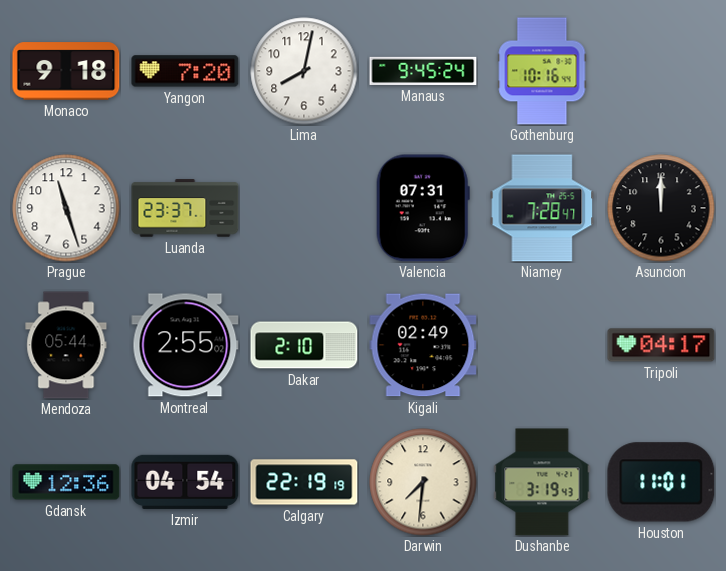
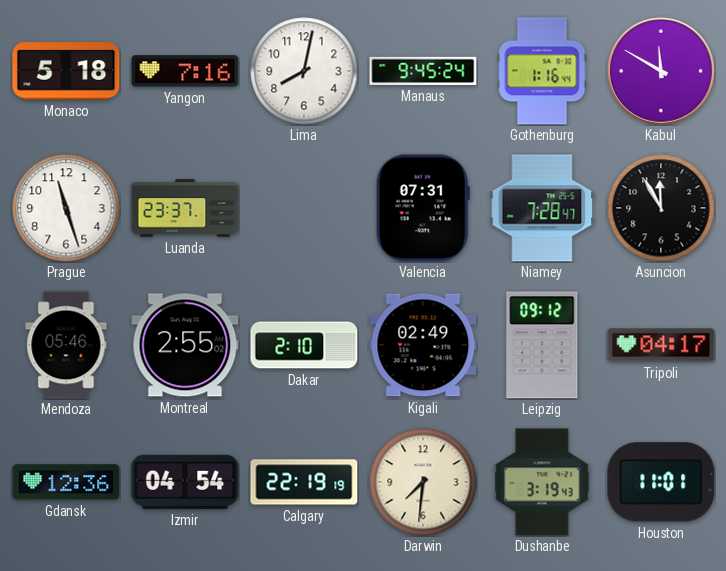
Monaco: 9:18 -> 5:18 (66, 71)
Yangon: 7:20 -> 7:16 (185, 71)
Gothenburg: 10:16 -> 1:16 (542, 71)
Kabul: none -> 11:50 (661, 71)
Asuncion: 12:00 -> 11:55 (661, 208)
Mendoza: 05:44 -> 05:46 (66, 345)
Leipzig: none -> 09:12 (542, 345)
